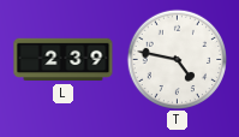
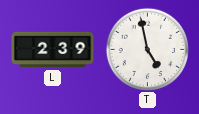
T: 4:47 -> 4:58 (147, 49)
